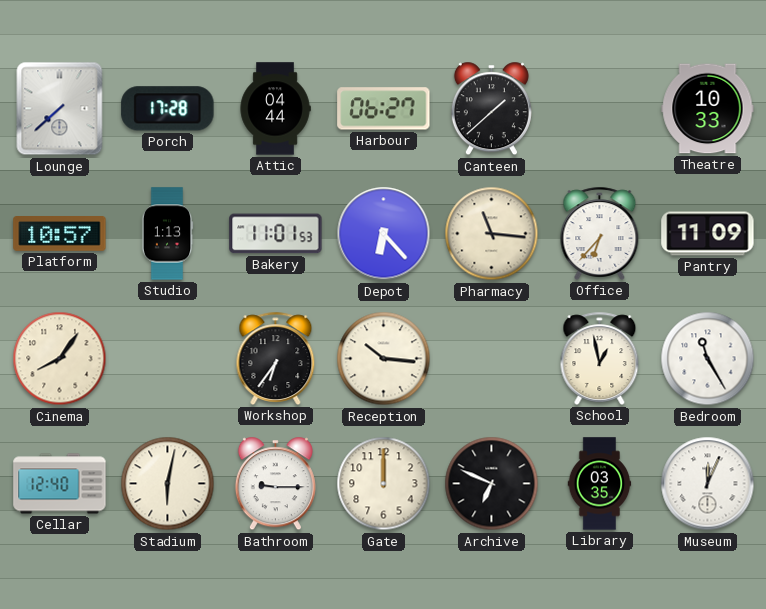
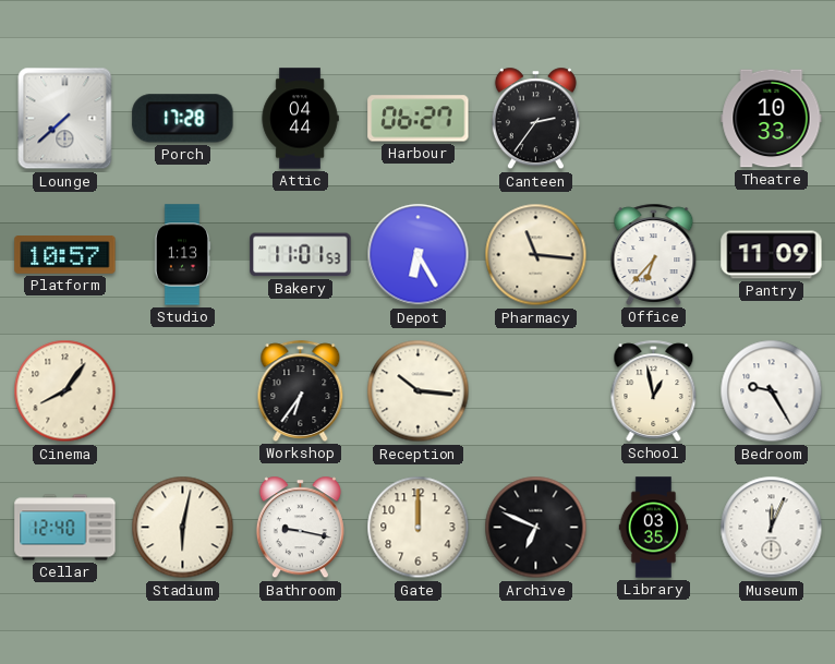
Canteen: 1:38 -> 2:36 (535, 119)
Depot: 6:23 -> 6:25 (419, 255)
Bedroom: 11:25 -> 9:25 (772, 391)
Bathroom: 9:15 -> 9:17 (300, 528)
